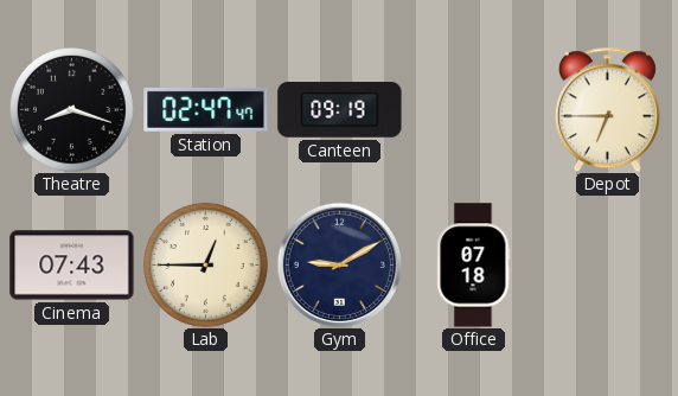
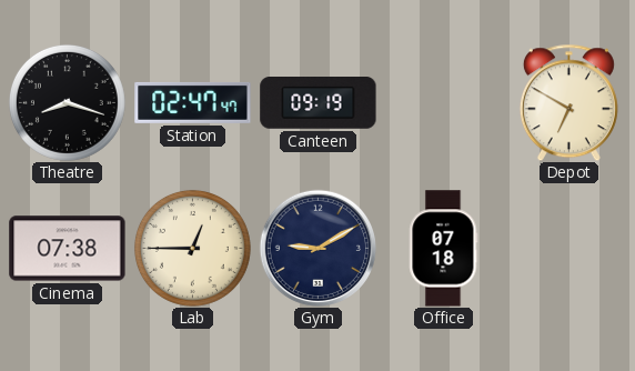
Depot: 6:45 -> 6:50 (568, 102)
Cinema: 07:43 -> 07:38 (68, 249)
